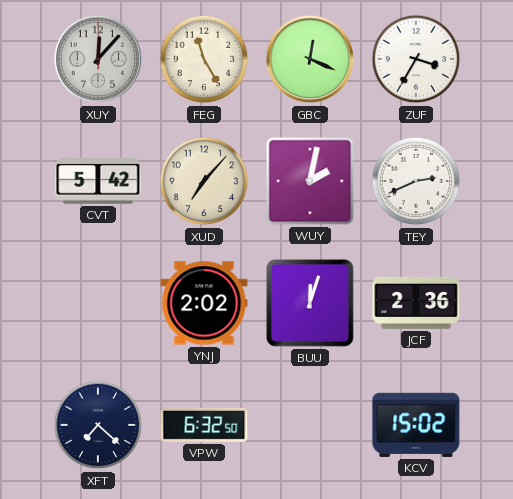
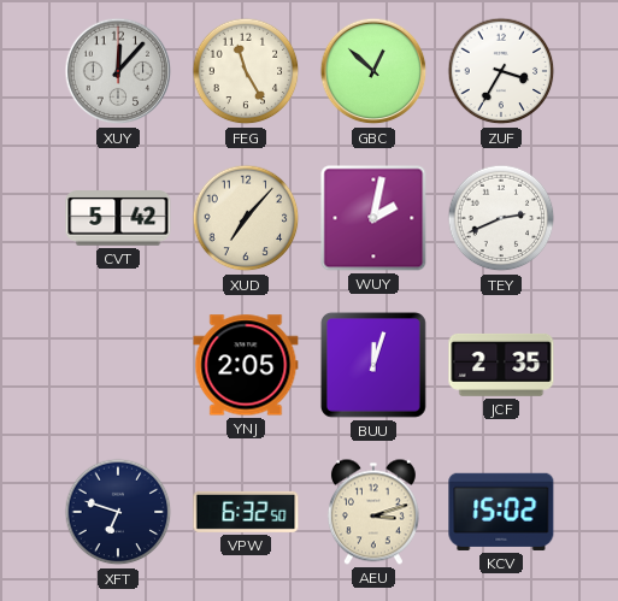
GBC: 12:19 -> 12:52 (373, 71)
YNJ: 2:02 -> 2:05 (246, 365)
JCF: 2:36 -> 2:35 (501, 365)
XFT: 7:22 -> 6:48 (118, 512)
AEU: none -> 3:12 (373, 512)
